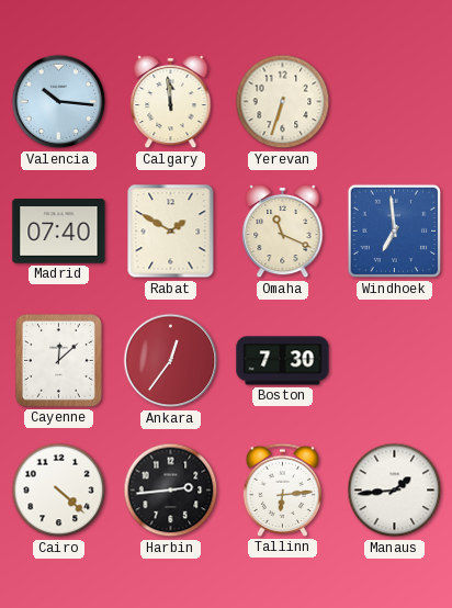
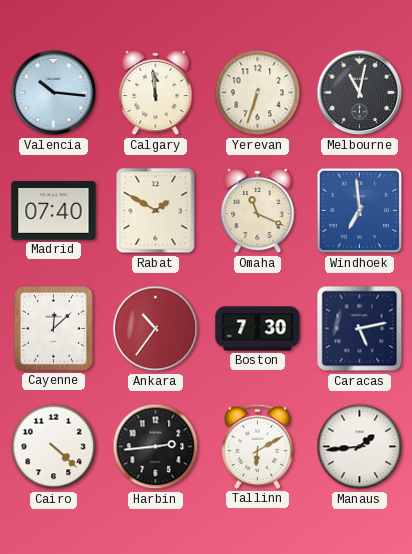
Melbourne: none -> 11:02 (360, 93)
Ankara: 12:36 -> 10:36 (156, 329)
Caracas: none -> 5:13 (360, 329)
Tallinn: 6:14 -> 6:10 (258, 446)
